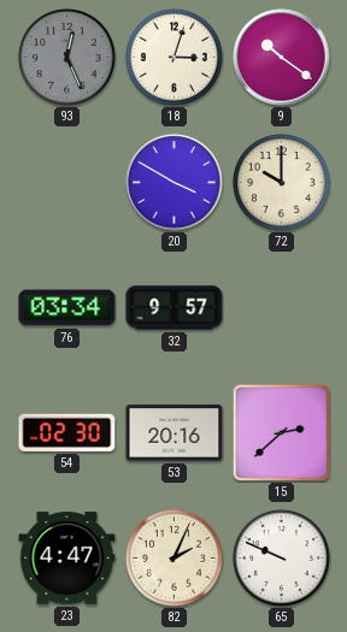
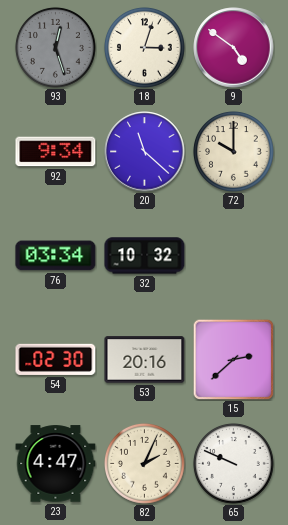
93: 12:26 -> 12:27 (56, 48)
9: 10:21 -> 4:51 (234, 48)
92: none -> 9:34 (56, 152)
20: 3:50 -> 11:22 (145, 152)
32: 9:57 -> 10:32 (145, 256)
